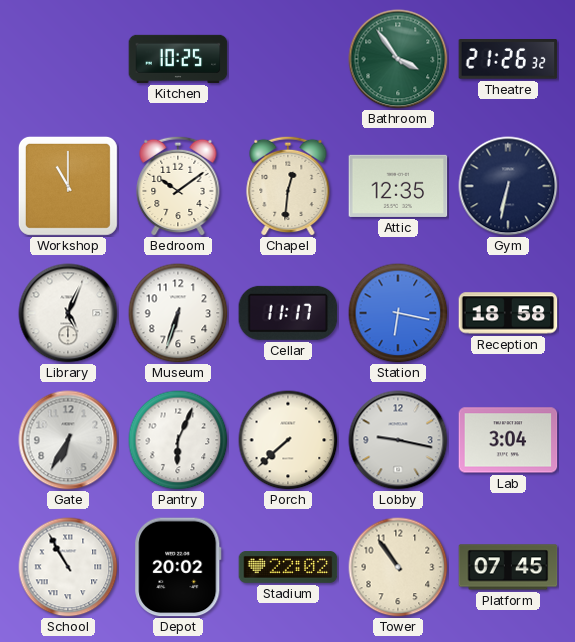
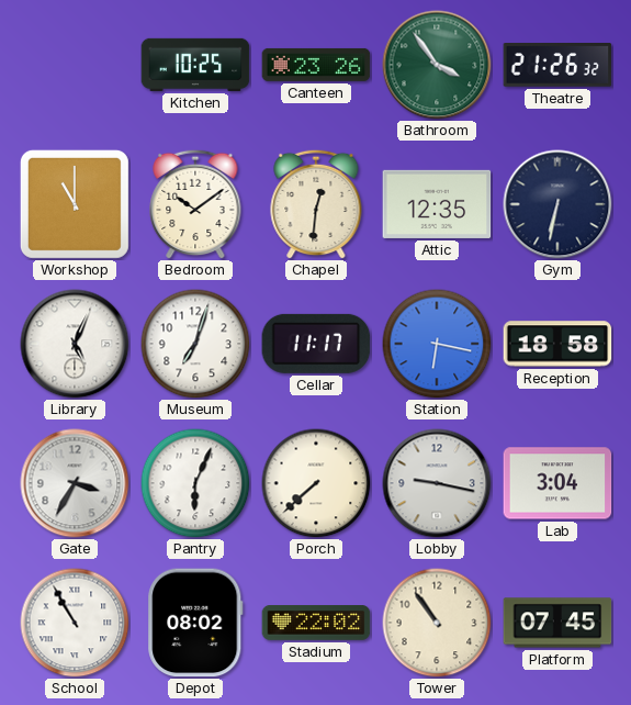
Canteen: none -> 23:26 (316, 65)
Museum: 6:33 -> 7:03 (195, 344)
Gate: 6:35 -> 3:35 (75, 483)
Depot: 20:02 -> 08:02 (195, 623)
